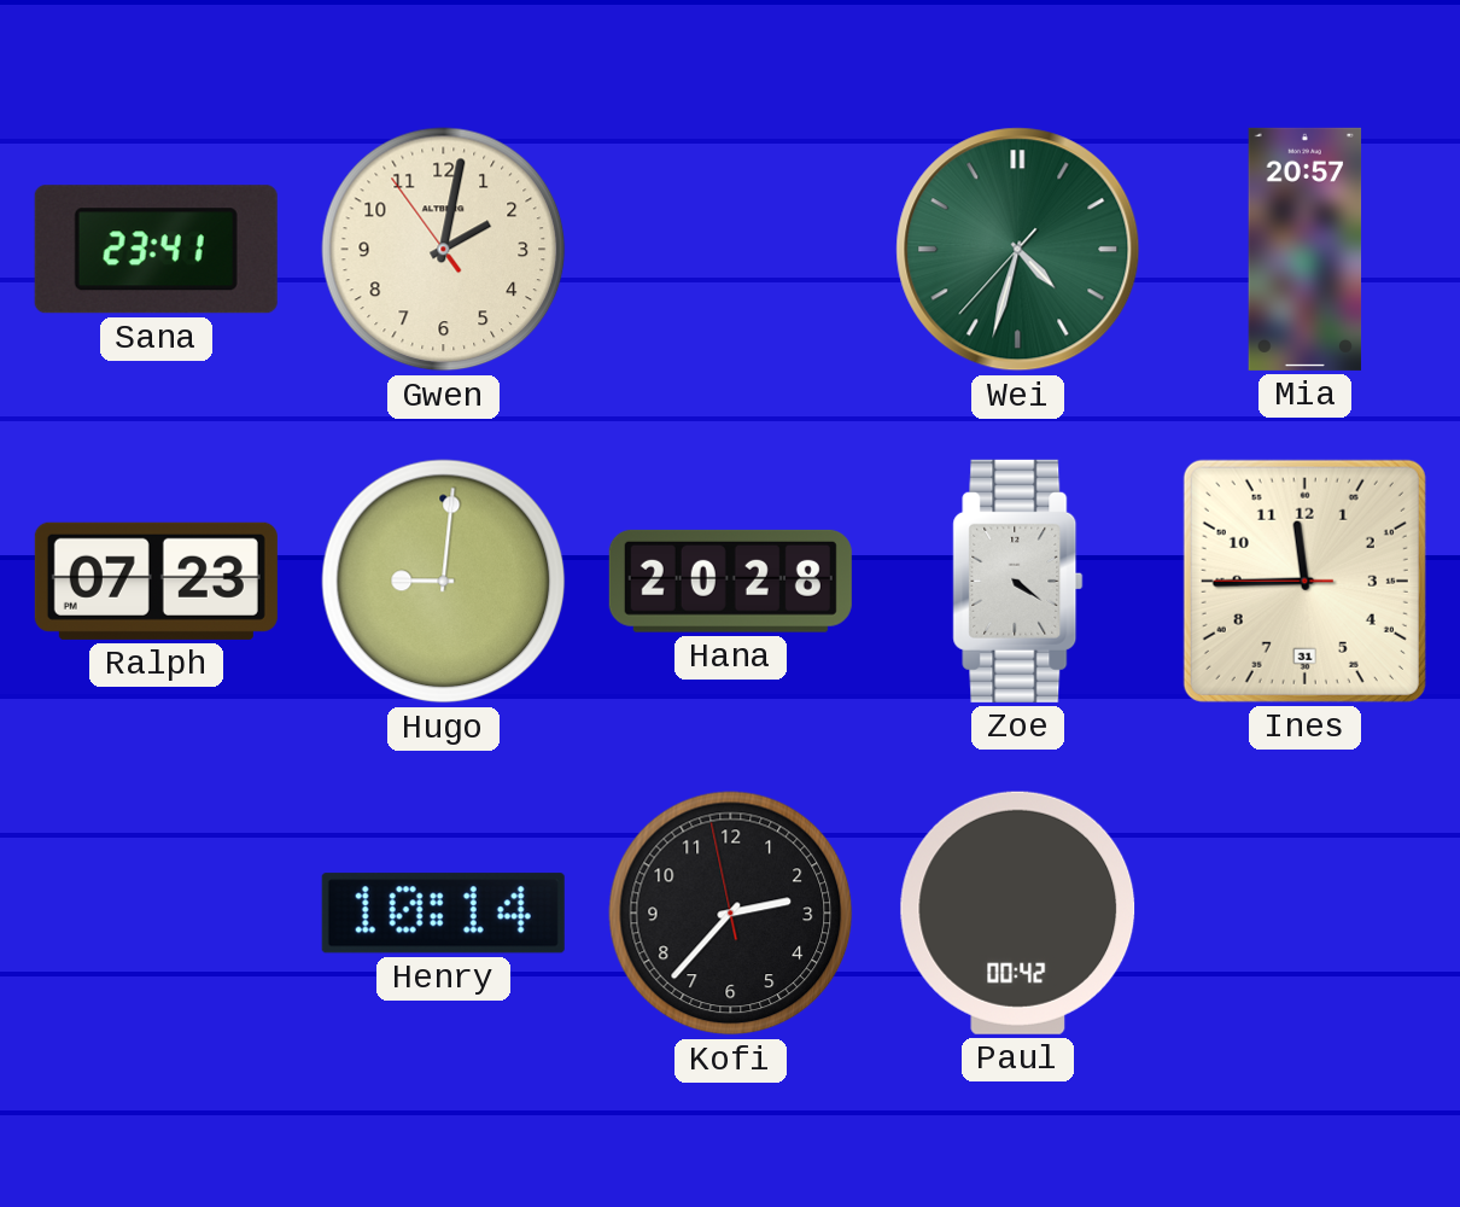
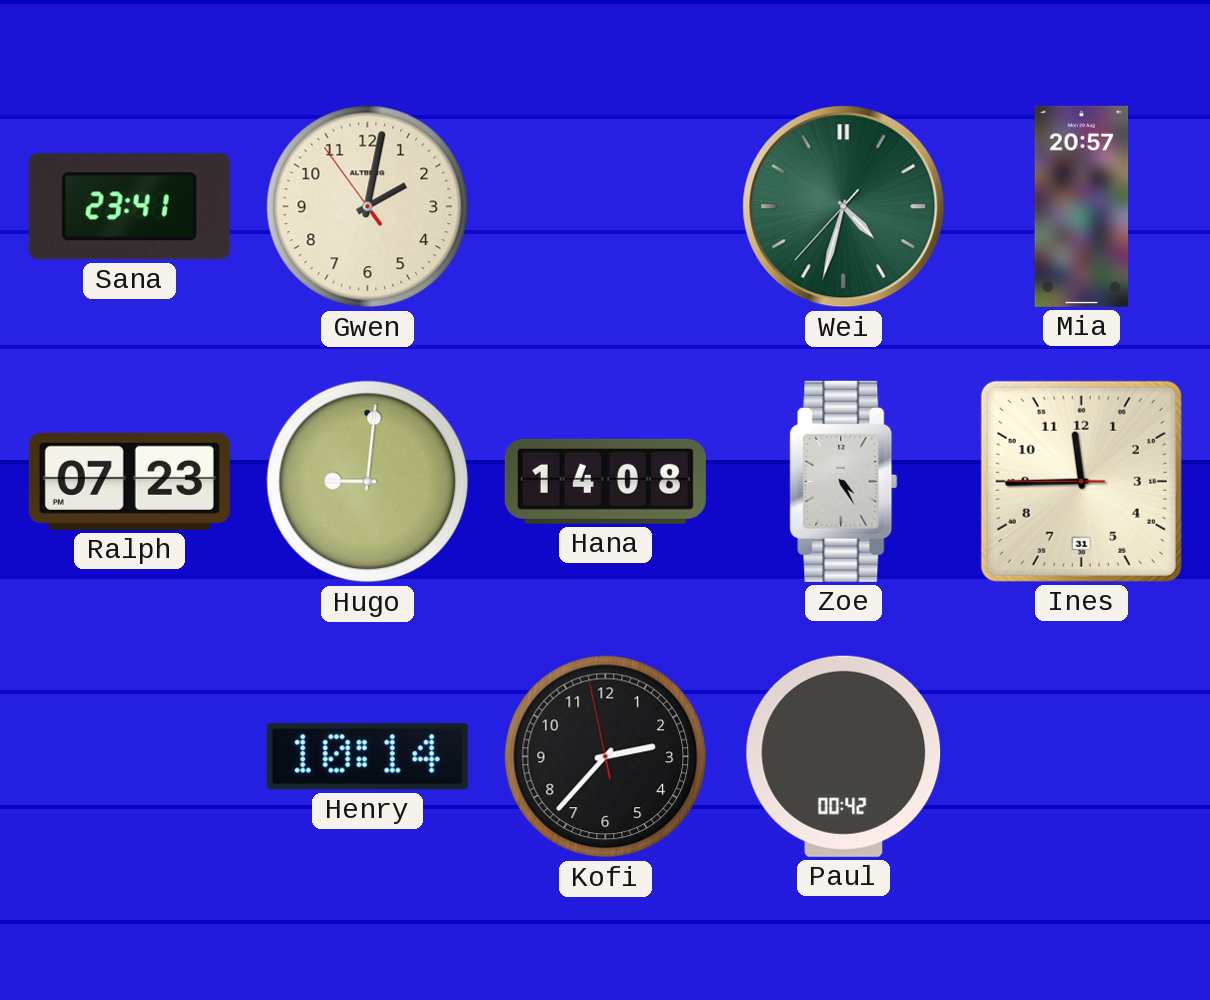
Hana: 20:28 -> 14:08 (605, 481)
Zoe: 4:21 -> 4:25 (844, 481)
